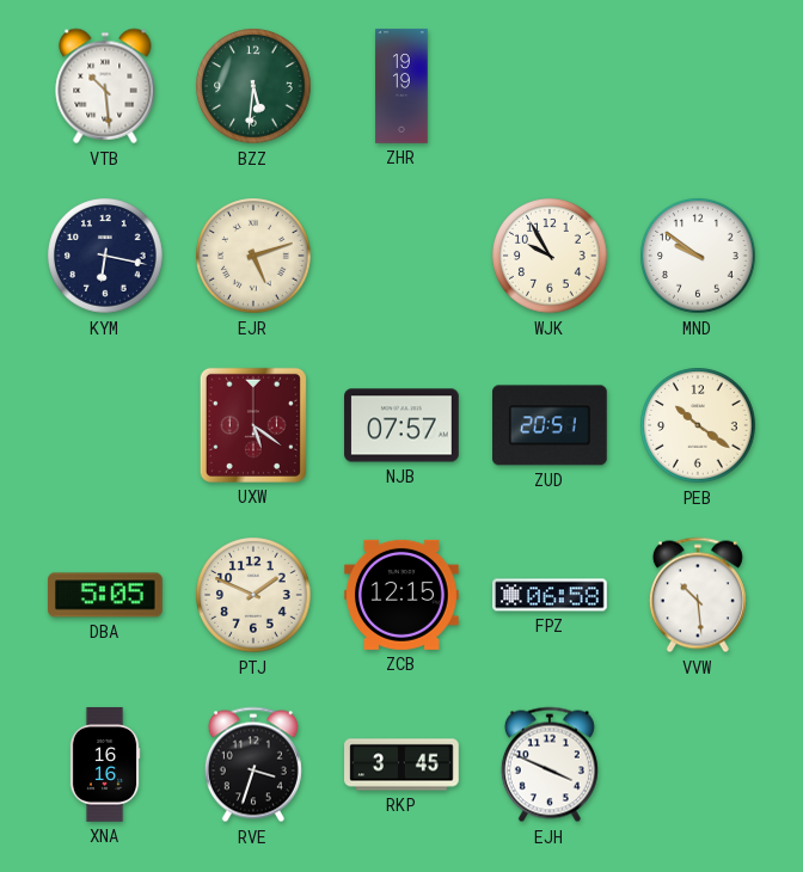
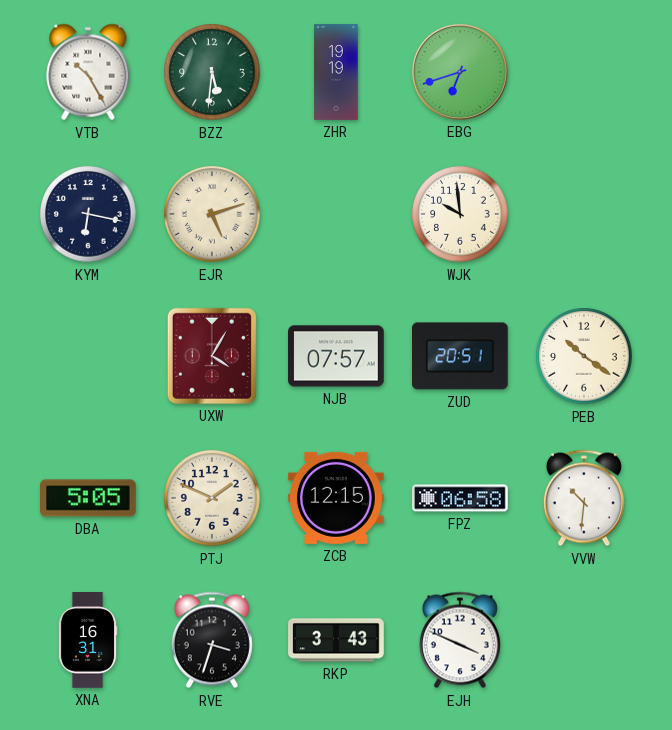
VTB: 10:29 -> 10:25 (88, 72)
EBG: none -> 6:42 (460, 72)
WJK: 9:55 -> 9:59 (460, 214)
MND: 9:51 -> none (698, 256)
UXW: 5:21 -> 4:05 (212, 356)
VVW: 10:29 -> 10:31 (584, 498)
XNA: 16:16 -> 16:31 (88, 640)
RKP: 3:45 -> 3:43 (336, 640)
